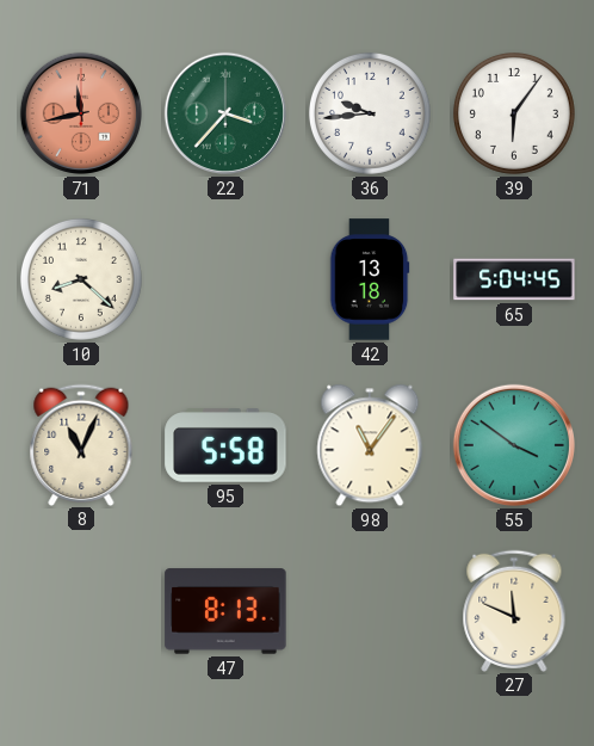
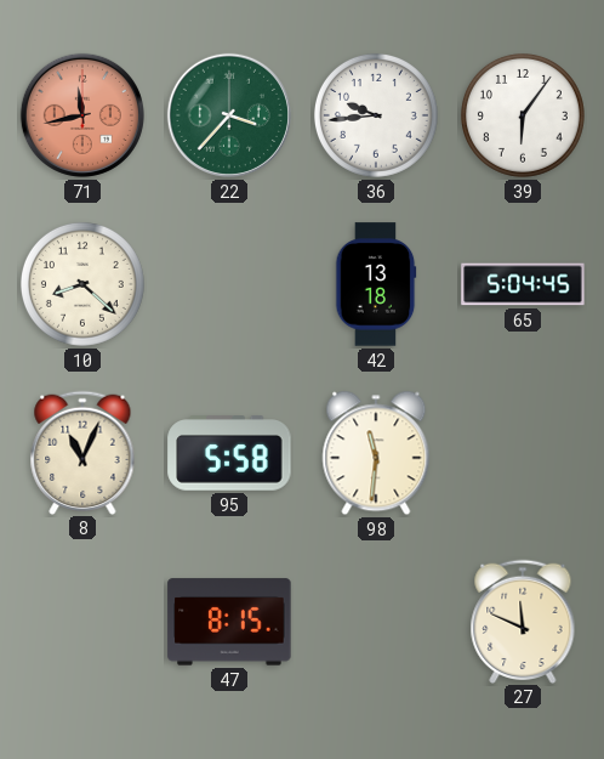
98: 11:06 -> 11:31 (376, 453)
55: 3:51 -> none (514, 445)
47: 8:13 -> 8:15 (229, 622)
